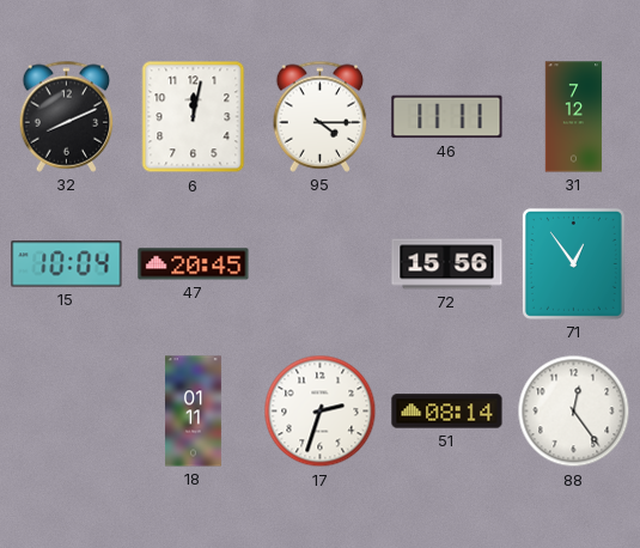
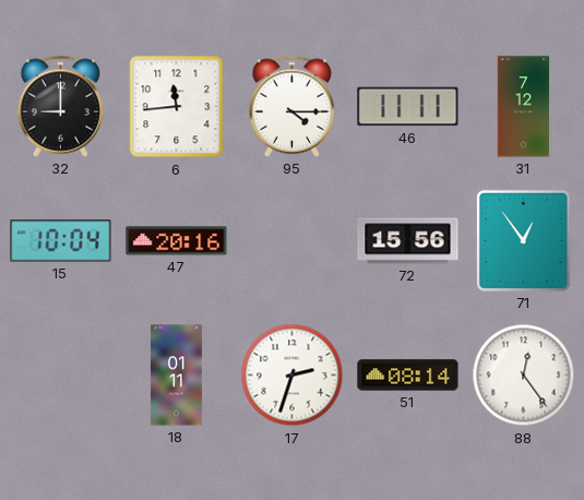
32: 8:11 -> 9:00 (61, 106)
6: 12:02 -> 11:44 (177, 107)
47: 20:45 -> 20:16 (177, 241)
